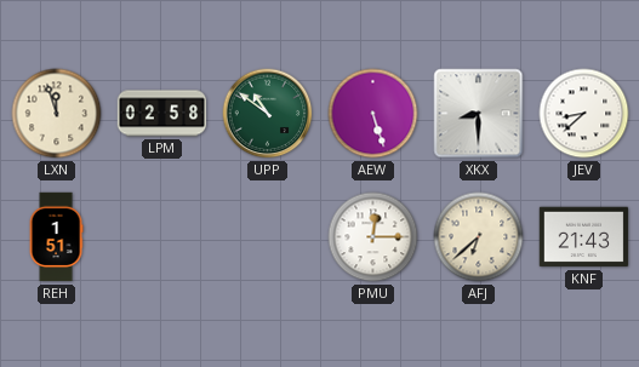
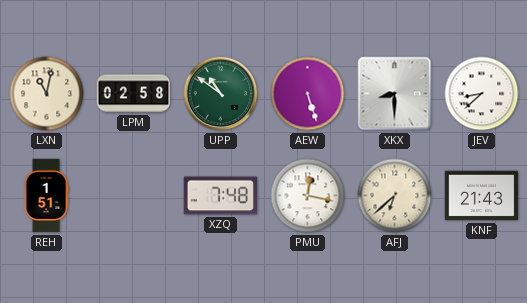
LXN: 11:57 -> 11:02 (47, 94)
XZQ: none -> 7:48 (221, 196)
PMU: 12:15 -> 12:17 (308, 196)
